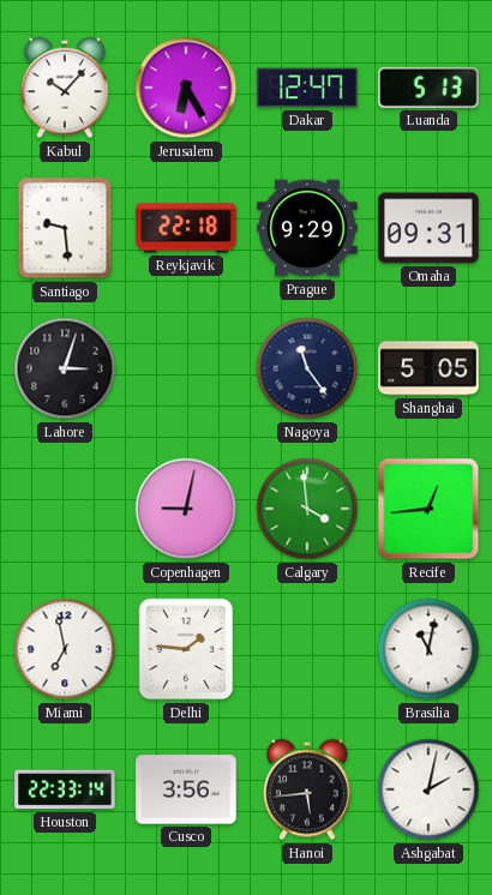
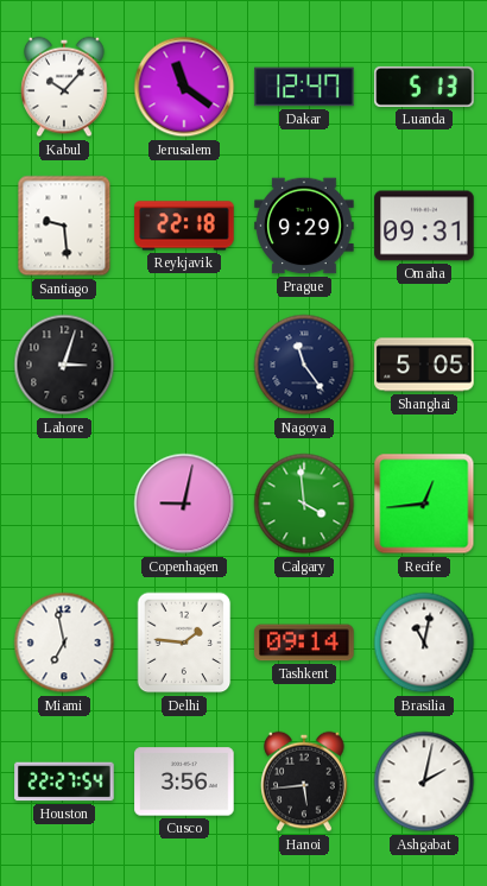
Jerusalem: 6:25 -> 11:21 (184, 87)
Tashkent: none -> 09:14 (304, 643)
Houston: 22:33 -> 22:27 (64, 781)
